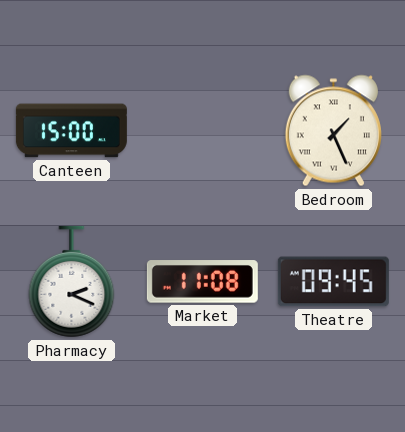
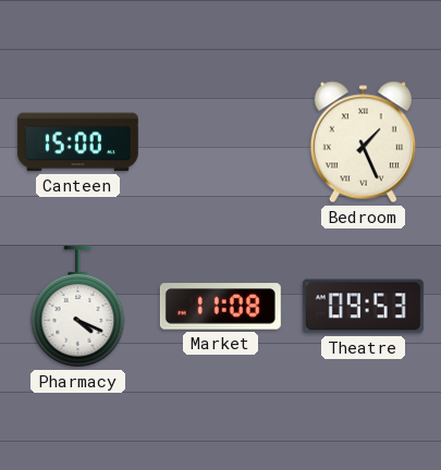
Pharmacy: 2:19 -> 4:19 (78, 307)
Theatre: 09:45 -> 09:53 (363, 307)
